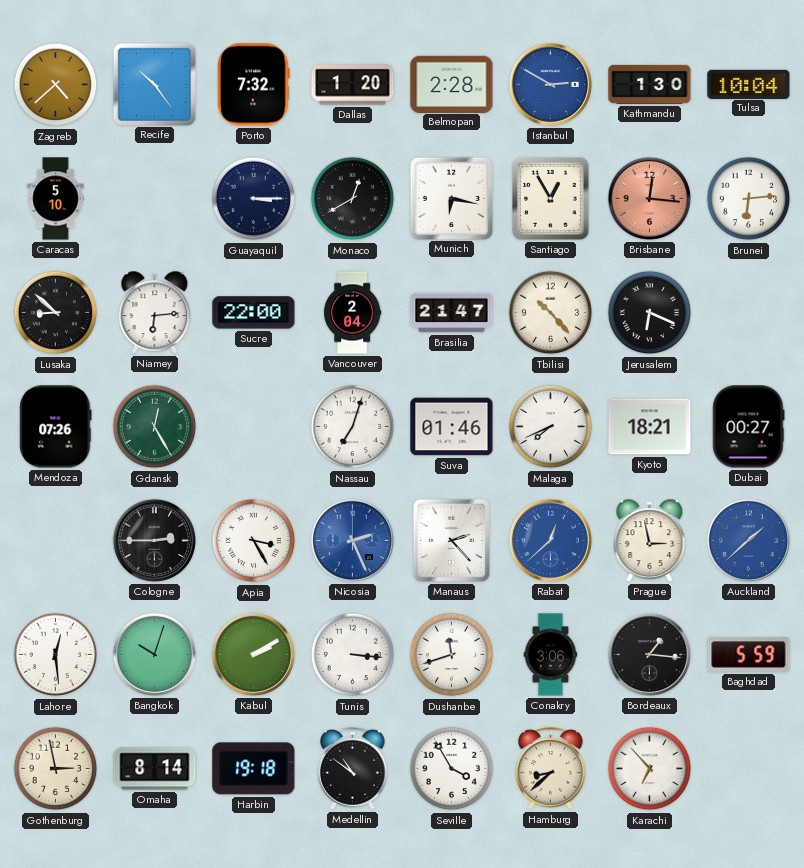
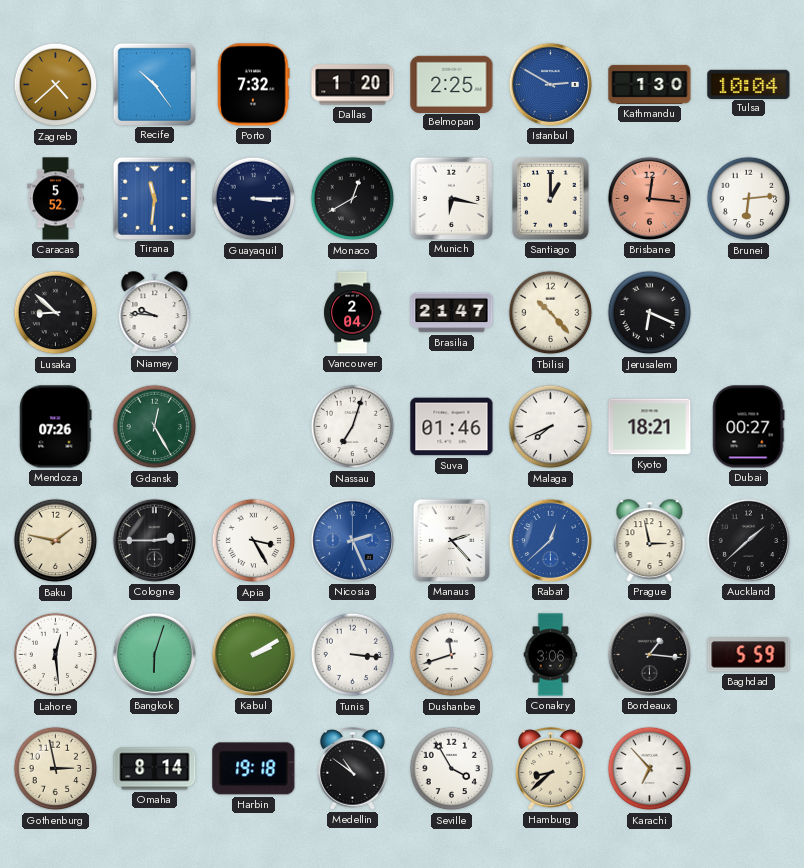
Belmopan: 2:28 -> 2:25 (452, 84)
Caracas: 5:10 -> 5:52 (56, 199)
Tirana: none -> 11:31 (154, 198)
Santiago: 12:55 -> 1:00 (551, 199)
Niamey: 6:14 -> 9:46 (155, 313)
Sucre: 22:00 -> none (254, 313)
Baku: none -> 1:47 (56, 541)
Auckland dial: blue -> black (748, 540)
Bangkok: 10:03 -> 6:03 (154, 654)
